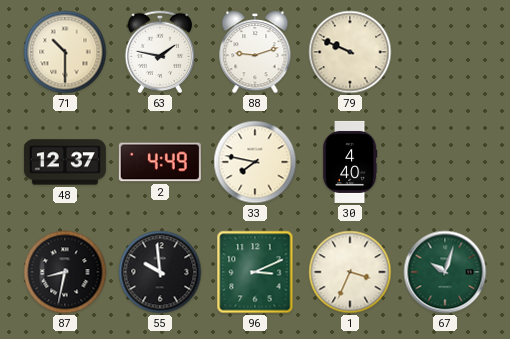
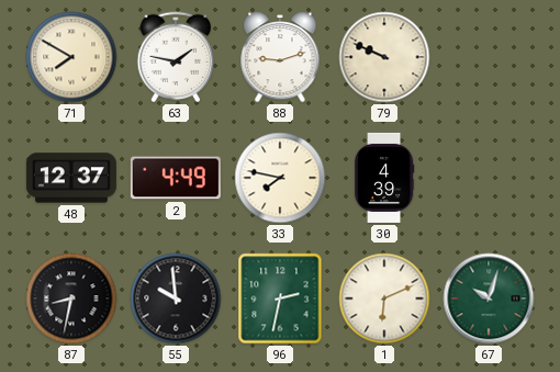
71: 10:30 -> 7:50 (71, 57)
30: 4:40 -> 4:39 (384, 178)
96: 3:11 -> 2:32 (280, 298)
1: 3:34 -> 6:11 (384, 298)
